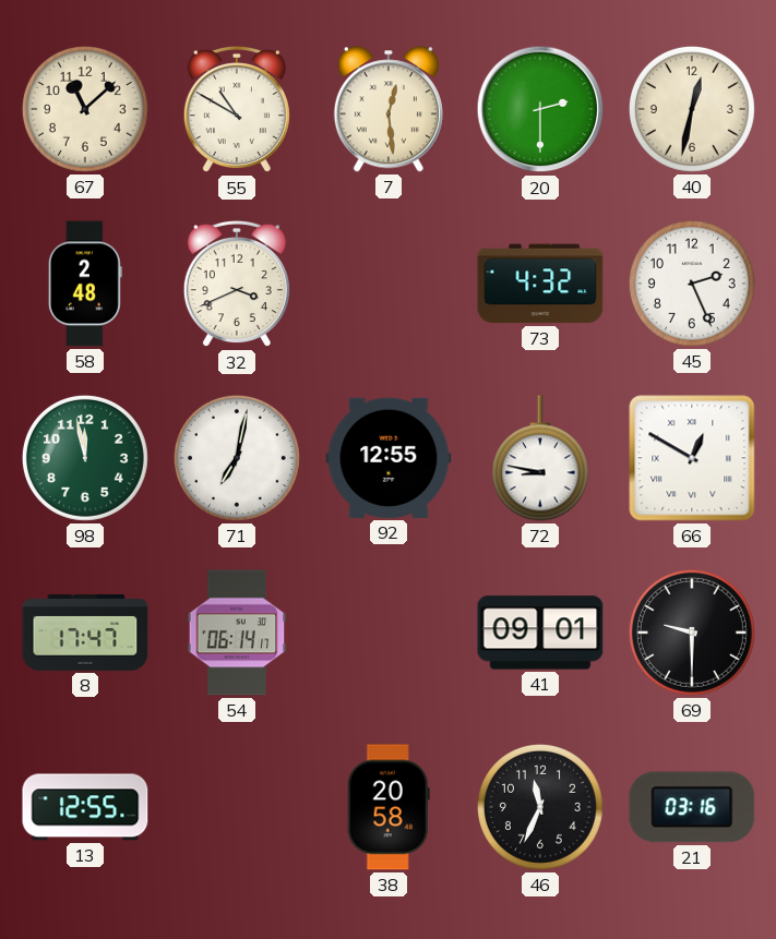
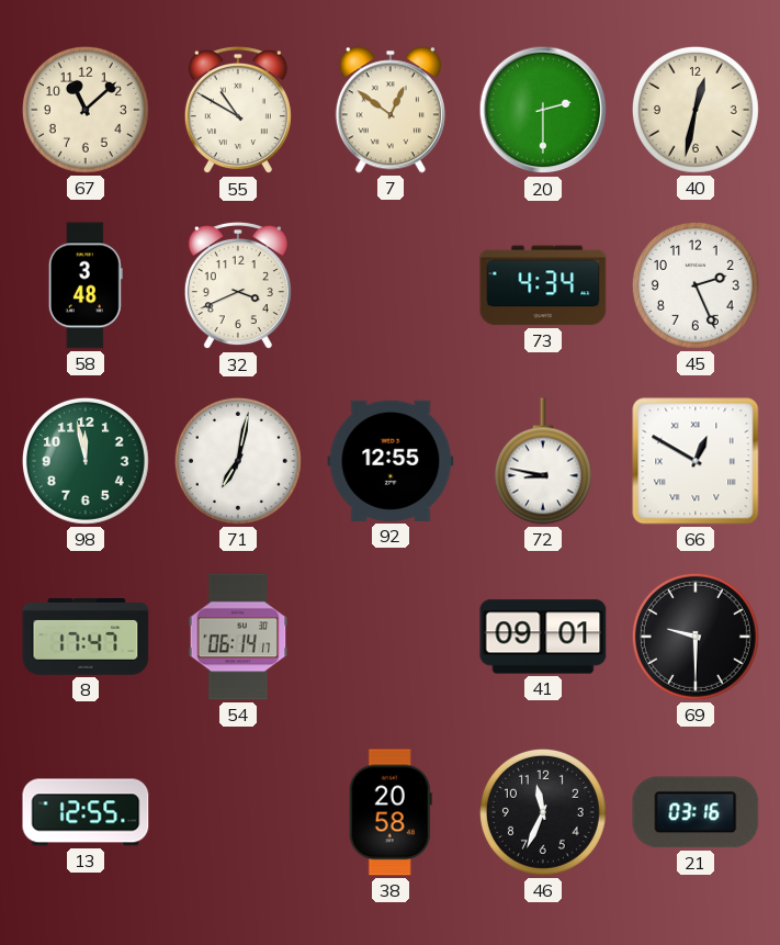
7: 12:29 -> 12:51 (391, 110)
58: 2:48 -> 3:48 (86, 285)
73: 4:32 -> 4:34 (543, 285)
